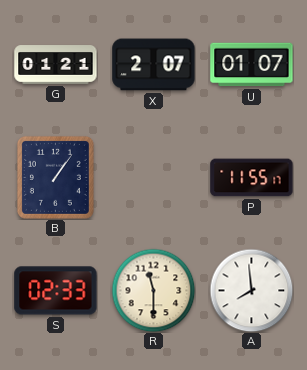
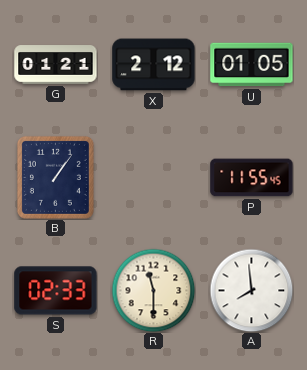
X: 2:07 -> 2:12 (154, 65)
U: 01:07 -> 01:05 (252, 65)
P: 11:55:17 -> 11:55:45 (252, 178)
